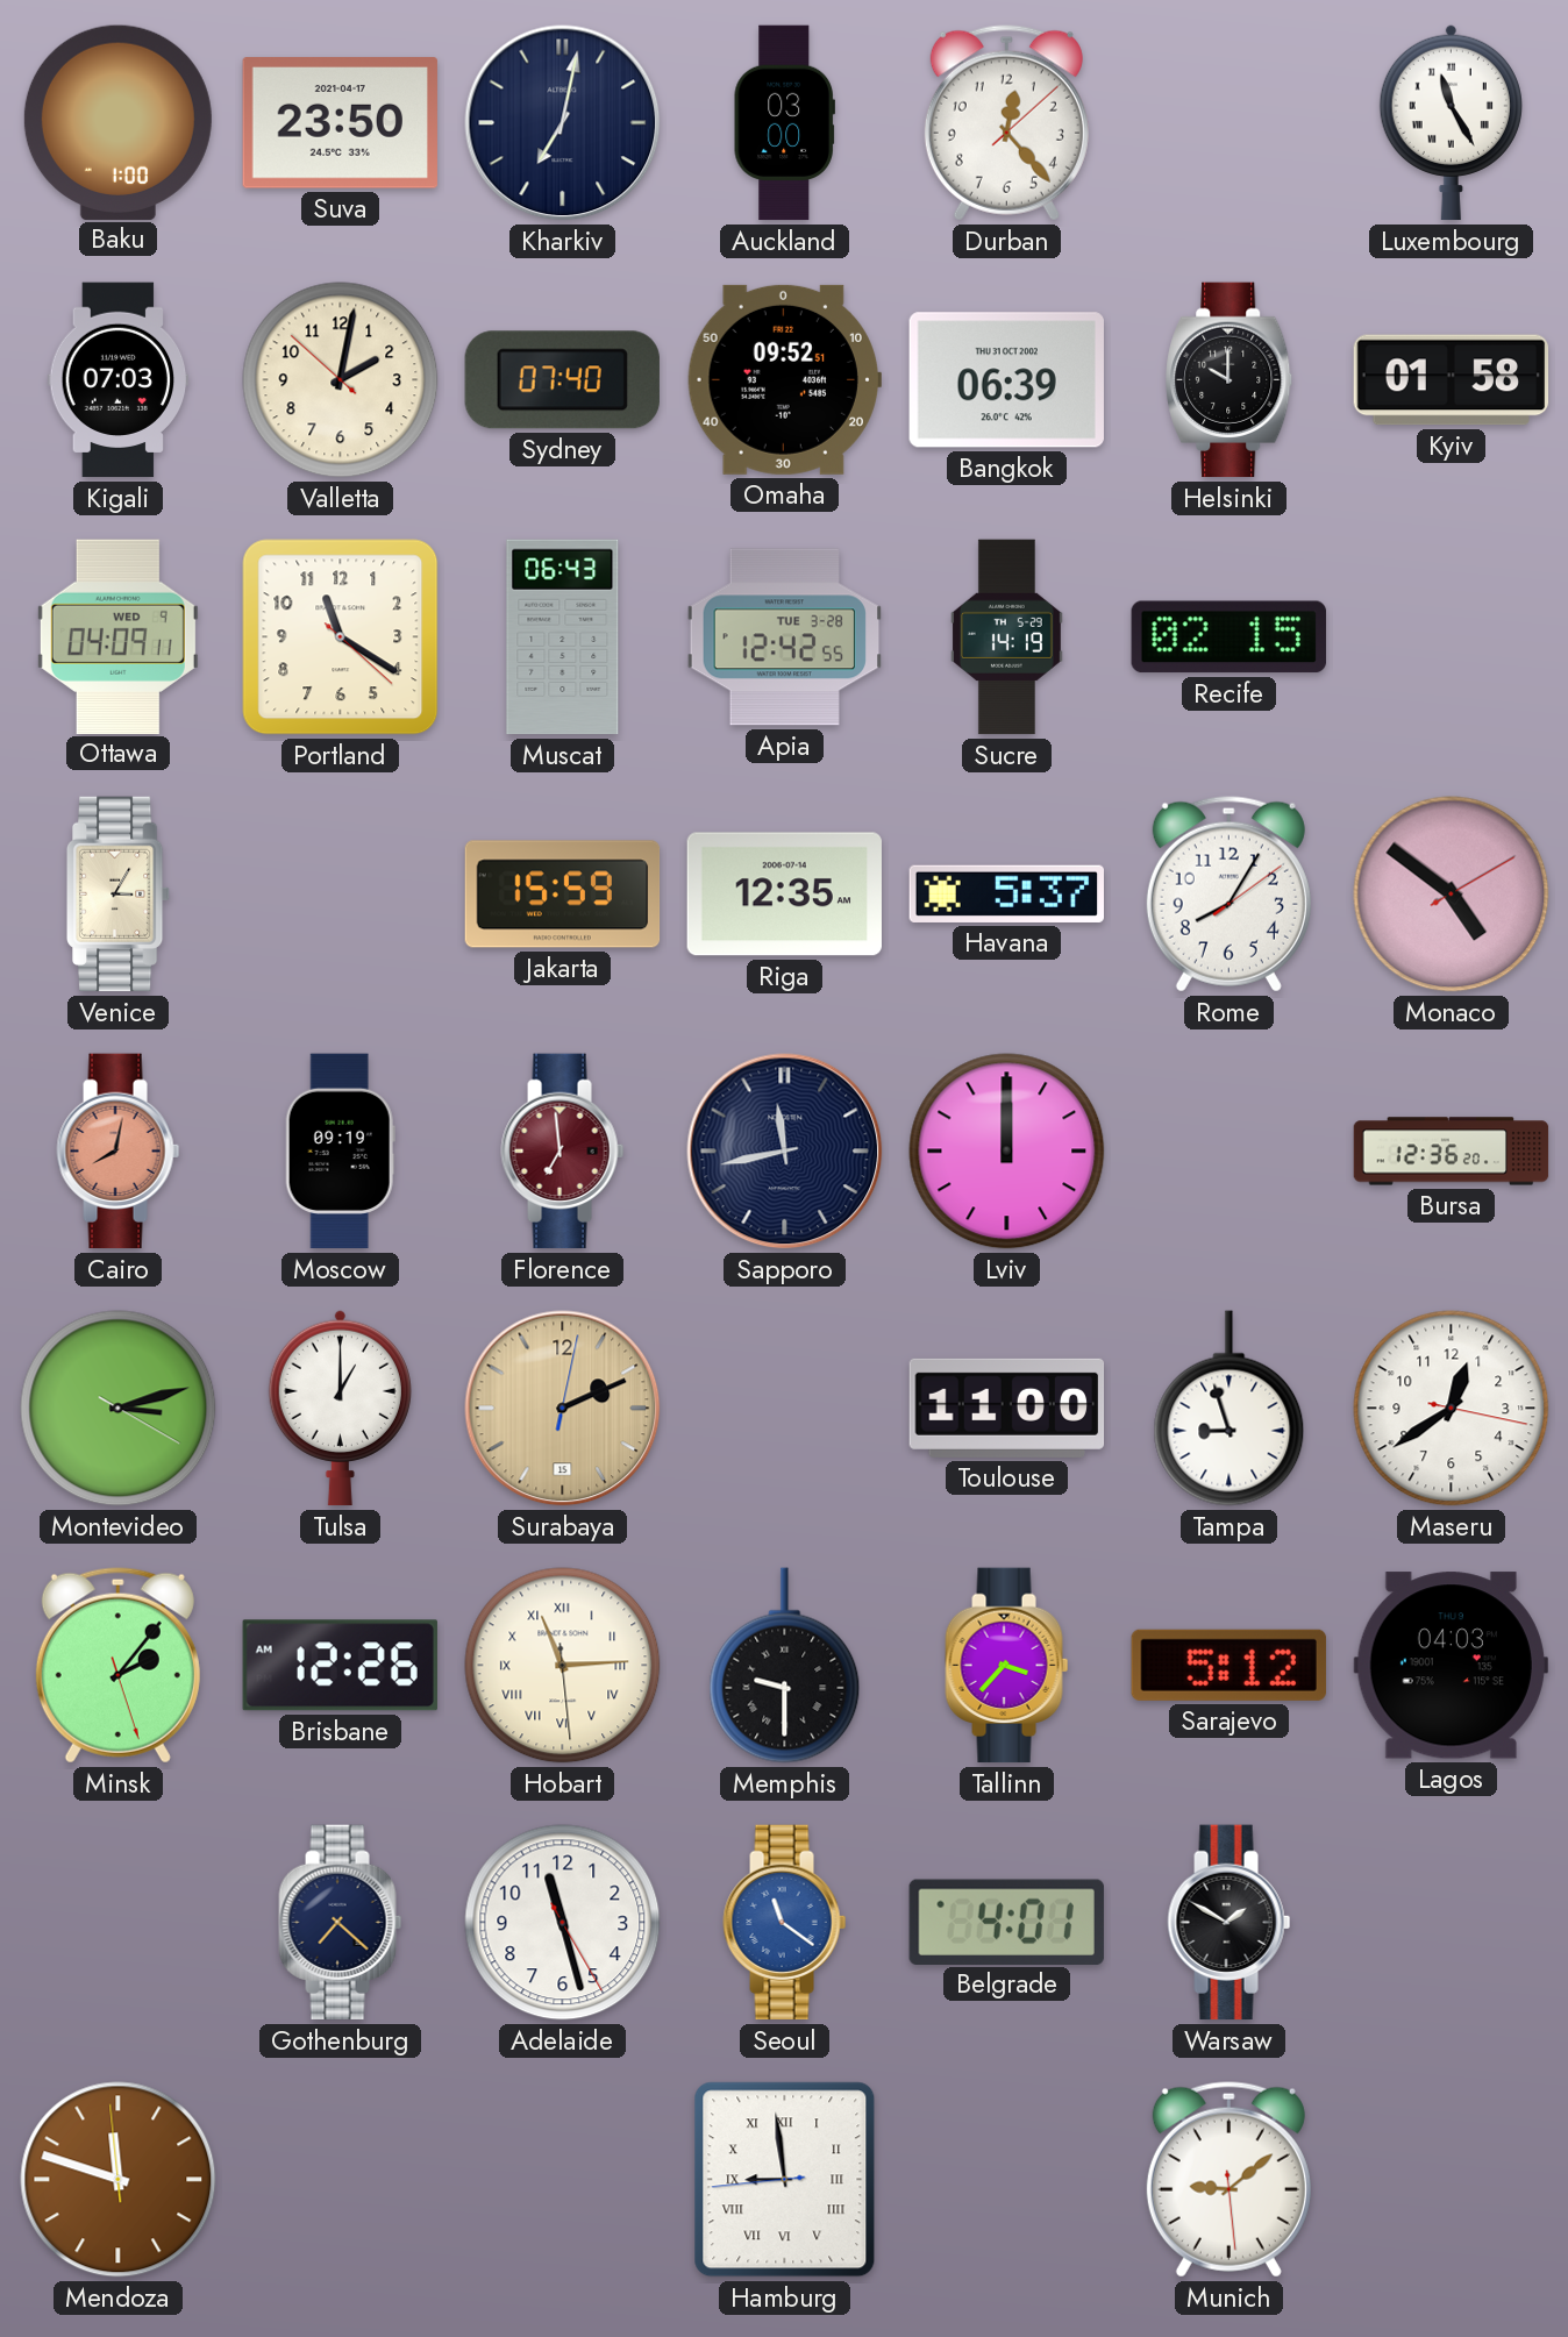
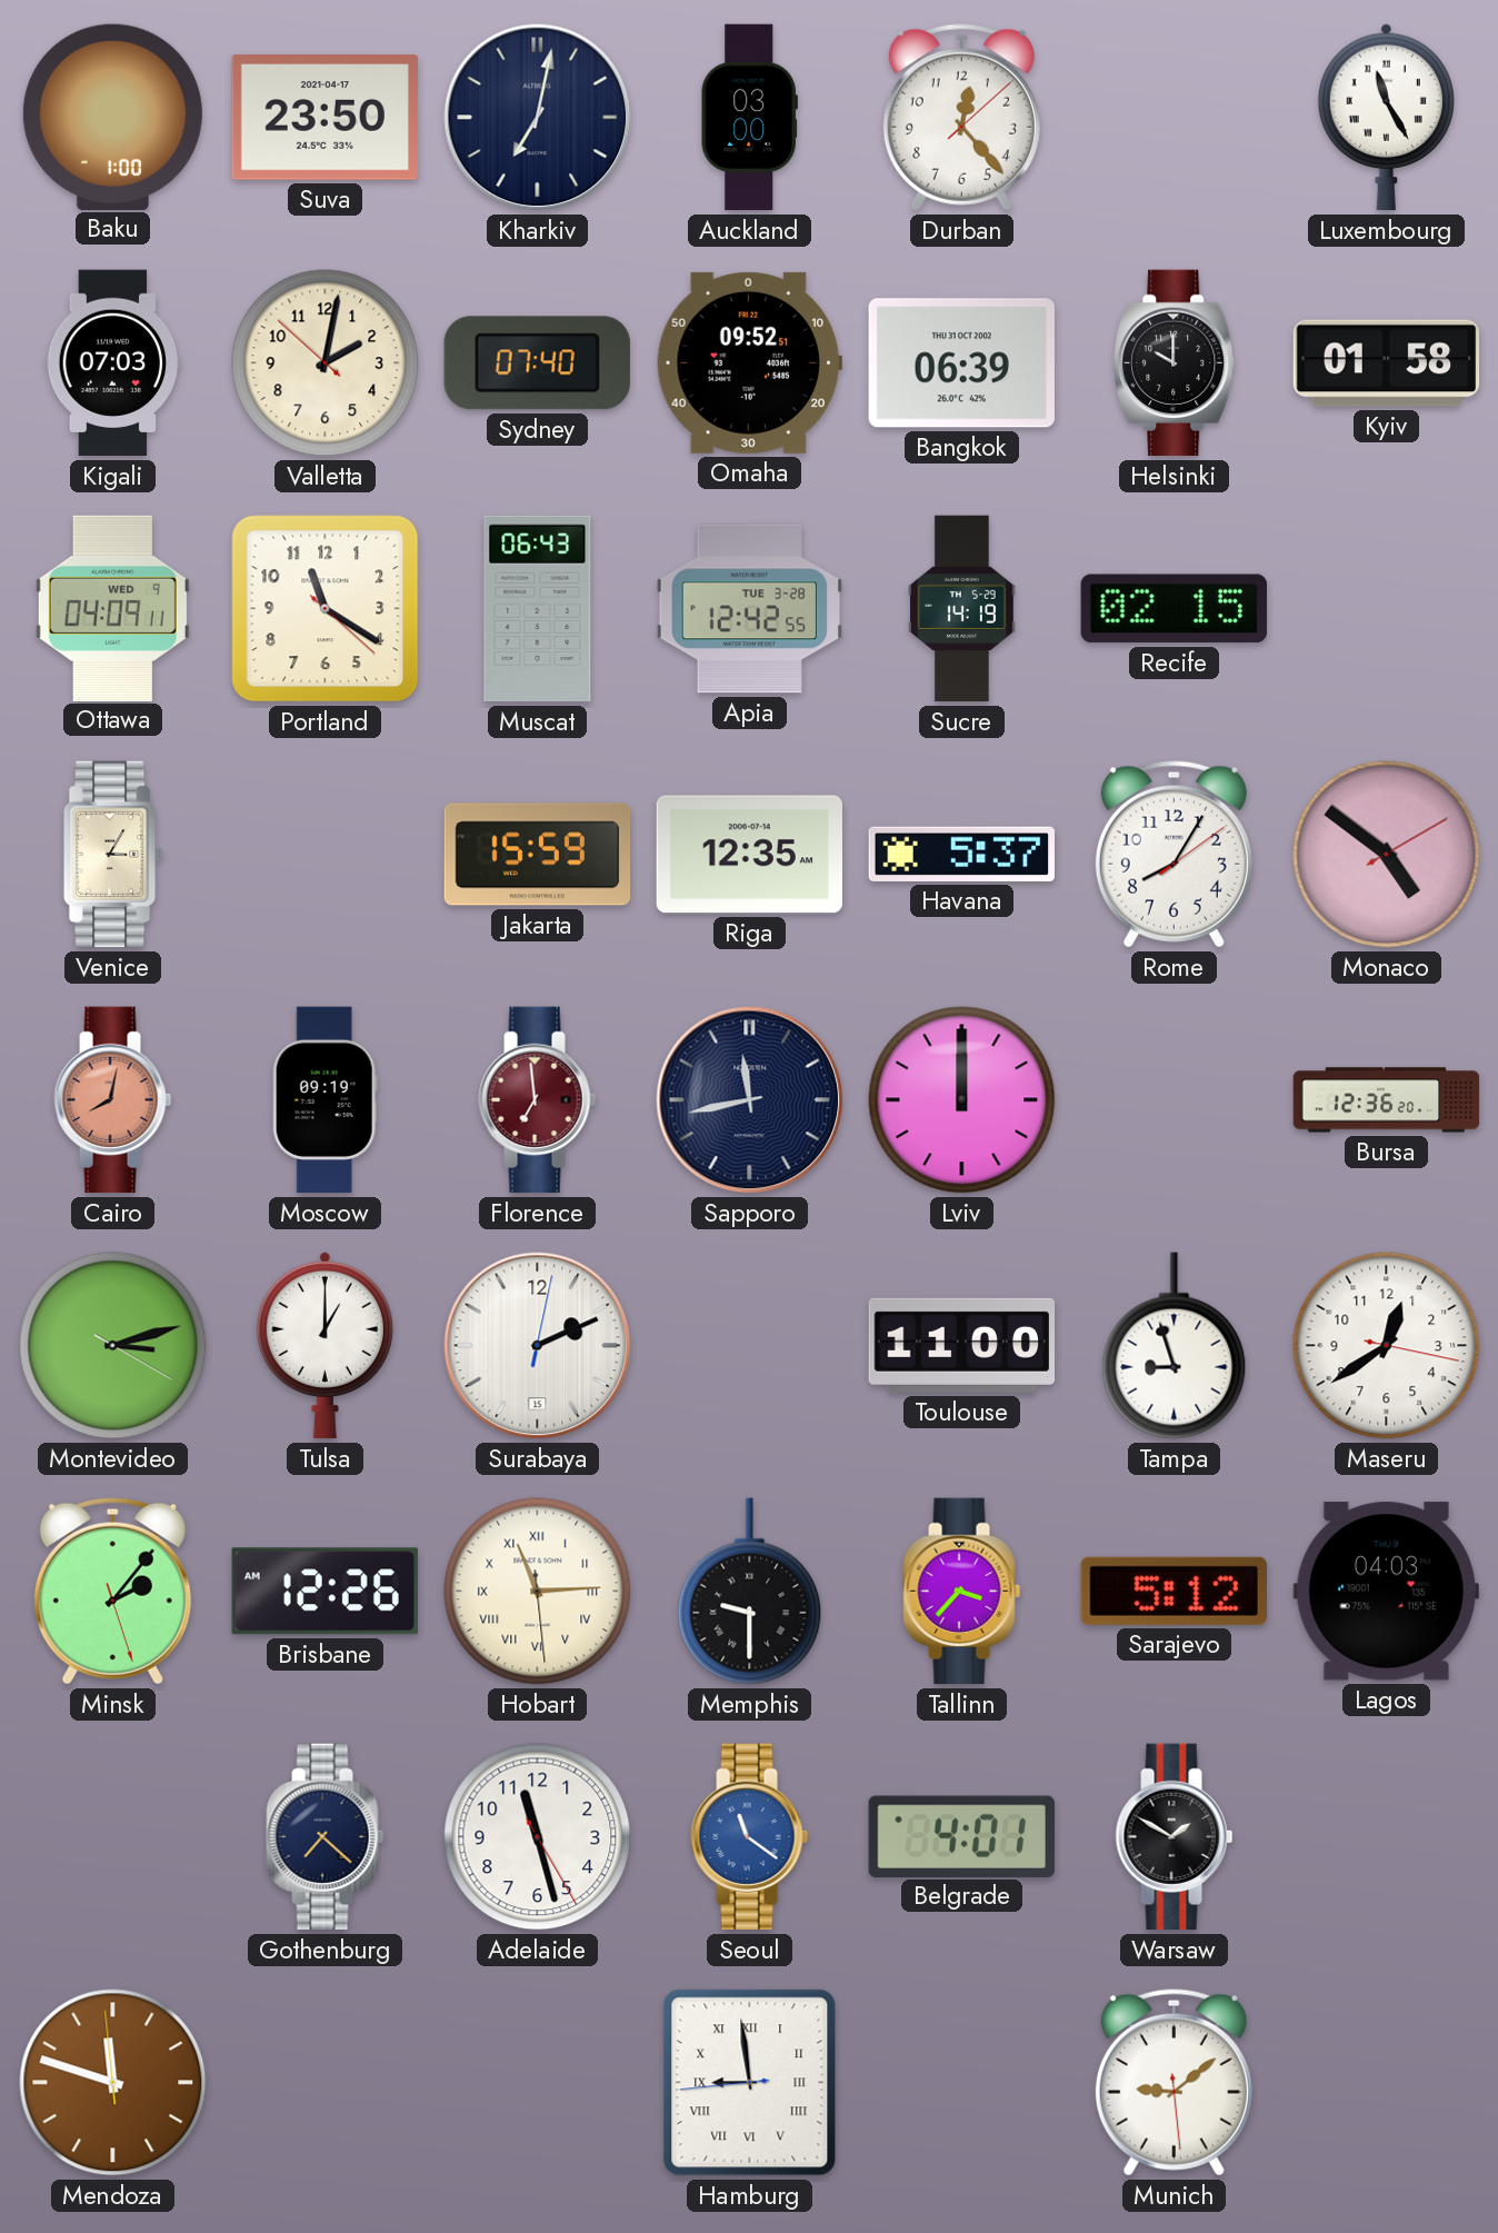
Surabaya dial: champagne -> white (538, 1346)
